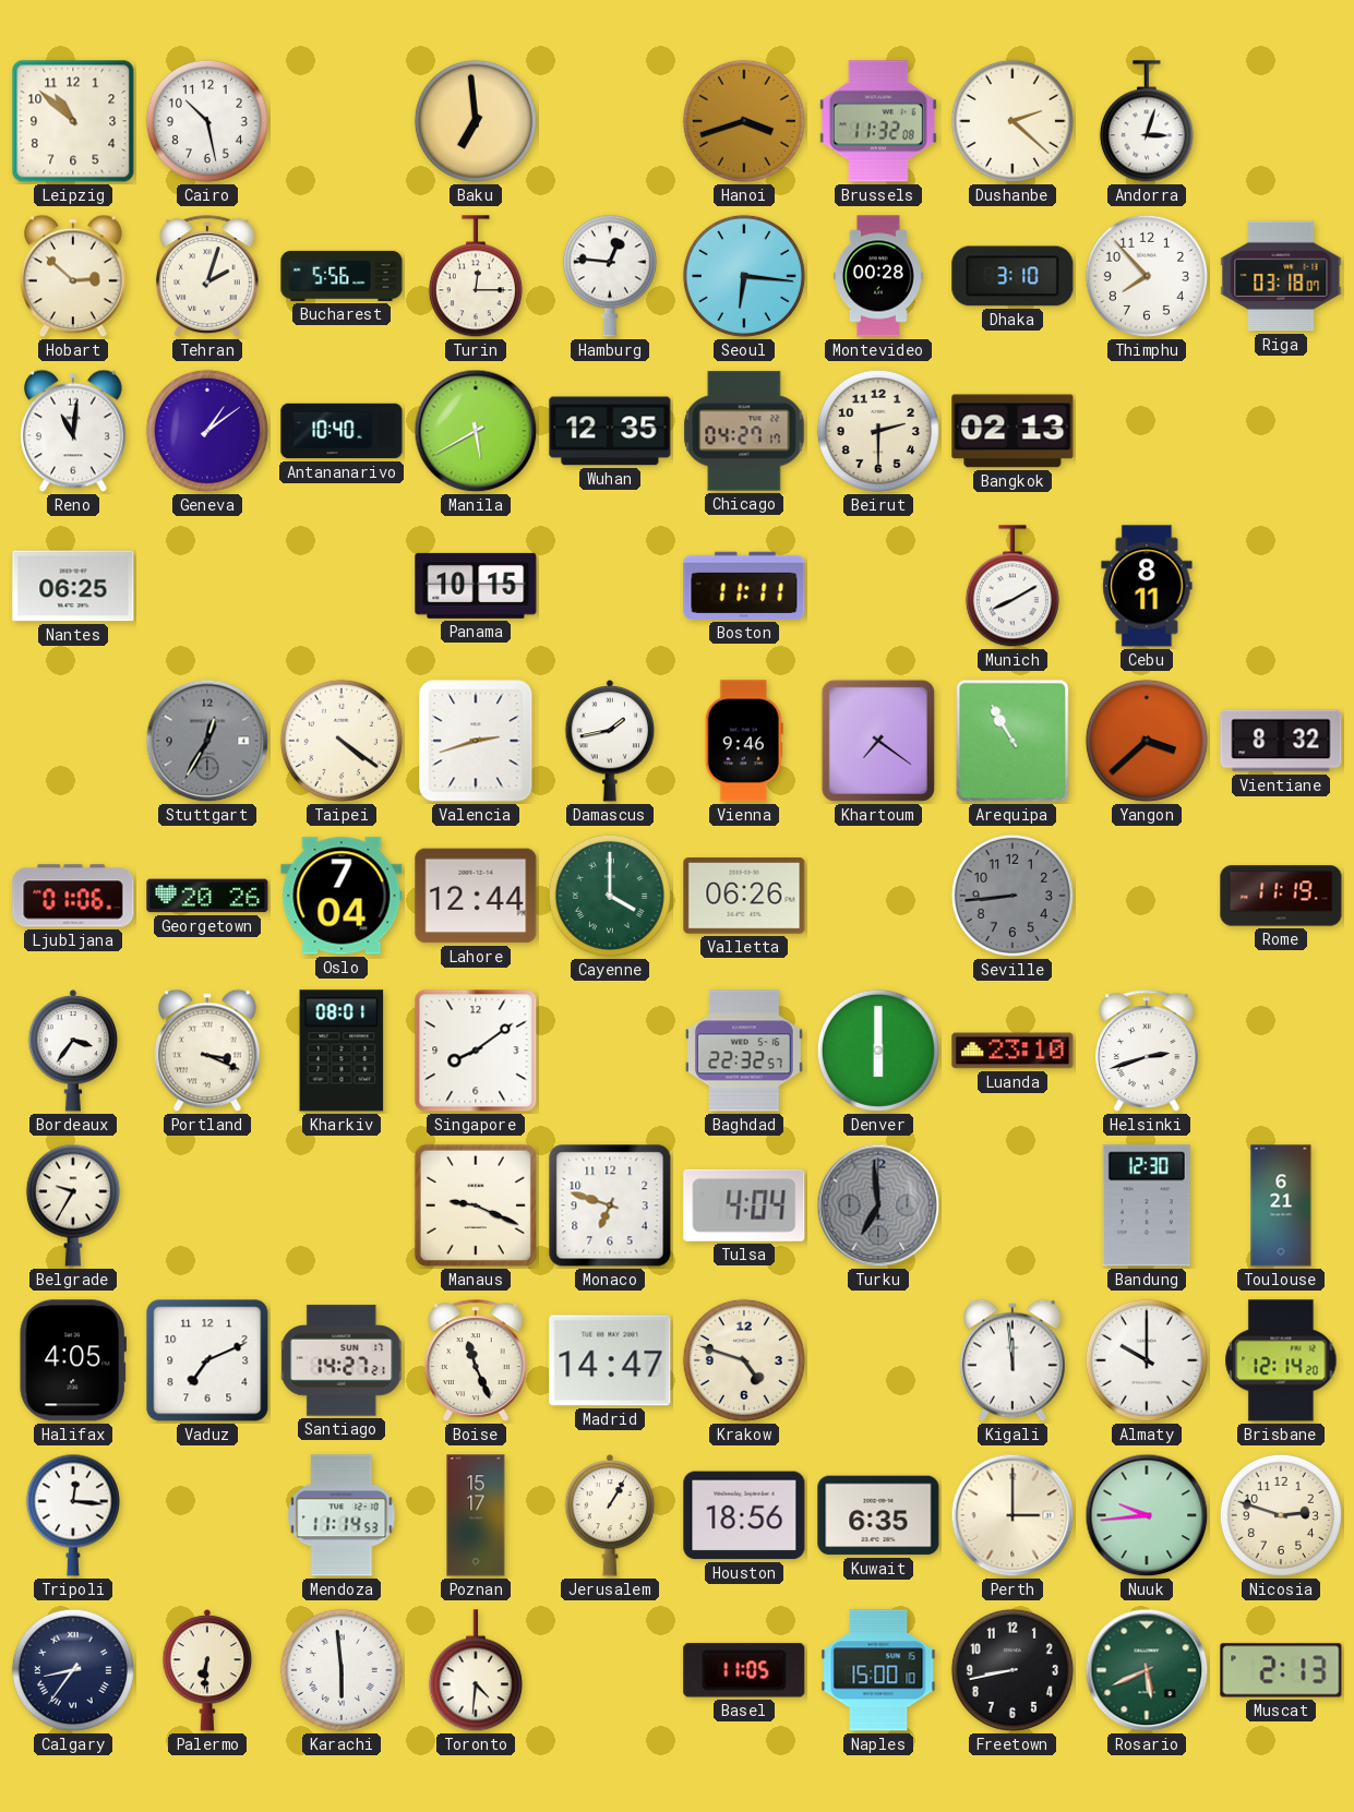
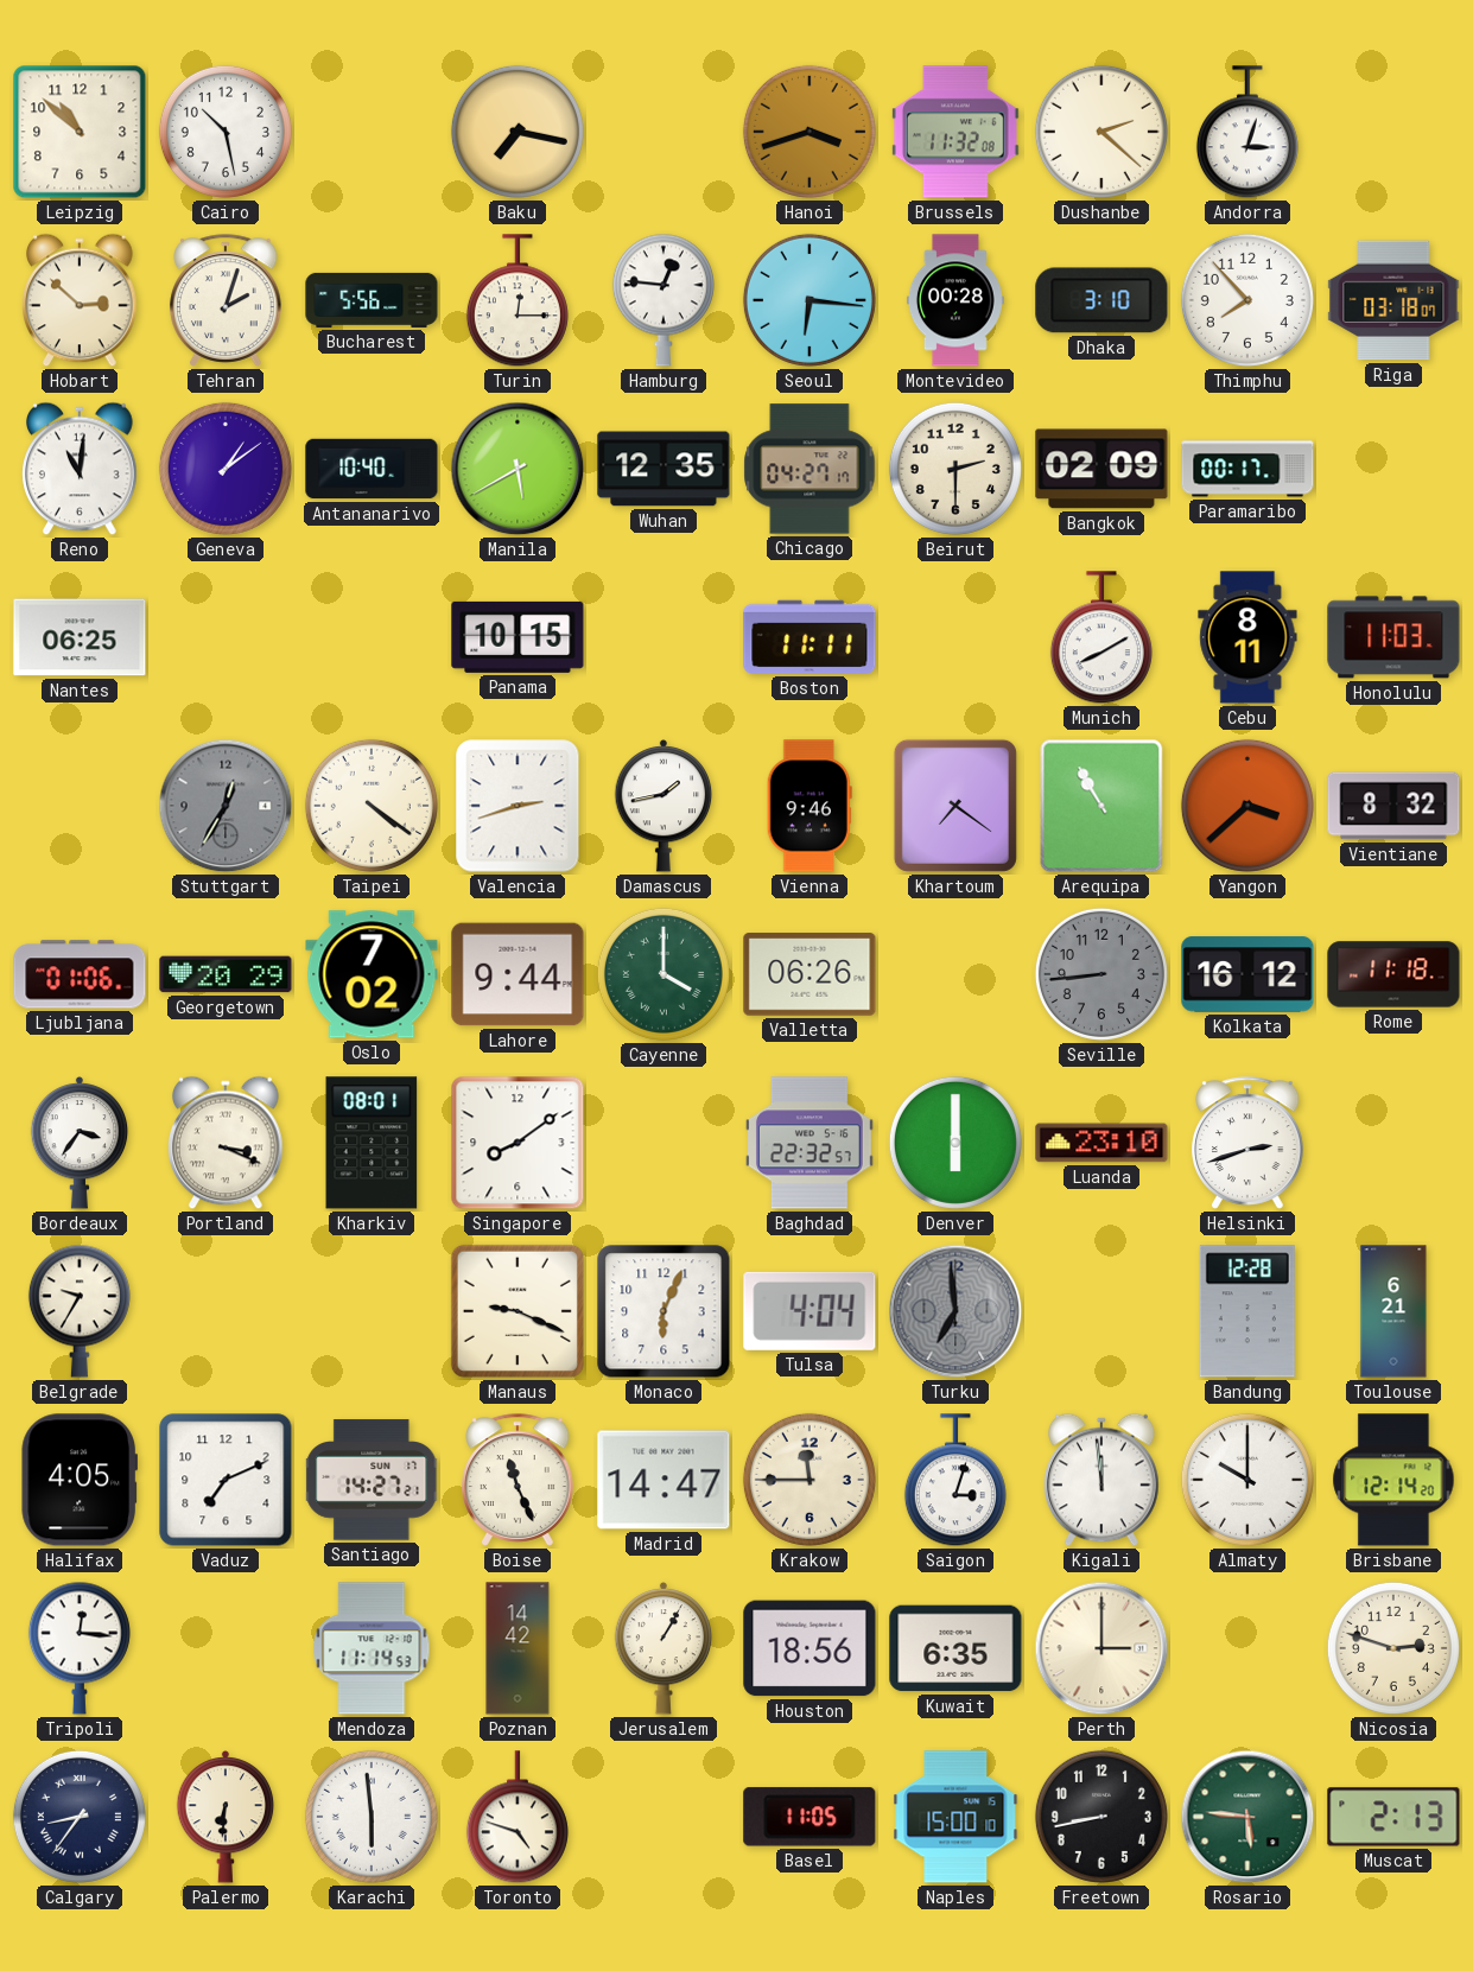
Baku: 6:59 -> 7:17 (518, 132)
Bangkok: 02:13 -> 02:09 (1101, 469)
Paramaribo: none -> 00:17 (1247, 469)
Honolulu: none -> 11:03 (1393, 637)
Georgetown: 20:26 -> 20:29 (226, 974)
Oslo: 7:04 -> 7:02 (372, 974)
Lahore: 12:44 -> 9:44 (518, 974)
Kolkata: none -> 16:12 (1247, 974)
Rome: 11:19 -> 11:18 (1393, 974)
Monaco: 6:48 -> 6:04 (664, 1311)
Bandung: 12:30 -> 12:28 (1247, 1311)
Krakow: 4:48 -> 11:45 (809, 1480)
Saigon: none -> 3:03 (955, 1481)
Poznan: 15:17 -> 14:42 (518, 1648)
Nuuk: 9:44 -> none (1147, 1515)
Toronto: 4:31 -> 4:48 (518, 1818)
Rosario: 5:41 -> 5:46 (1247, 1817)
